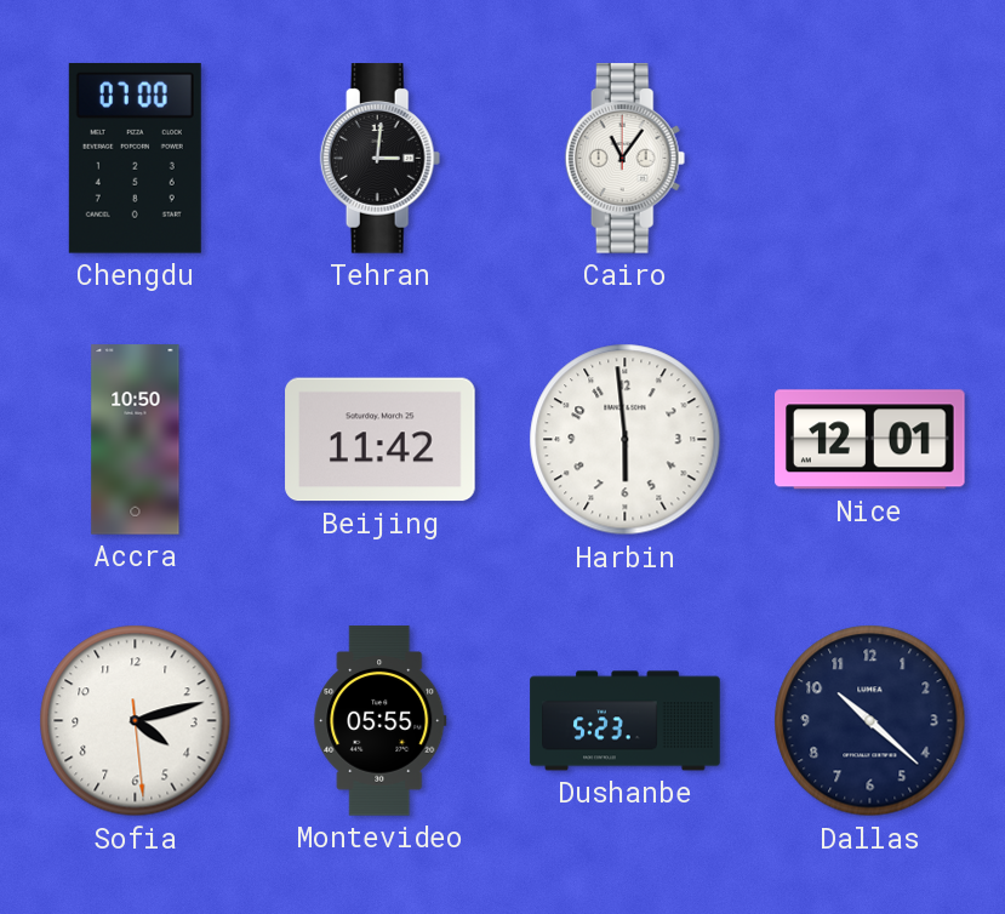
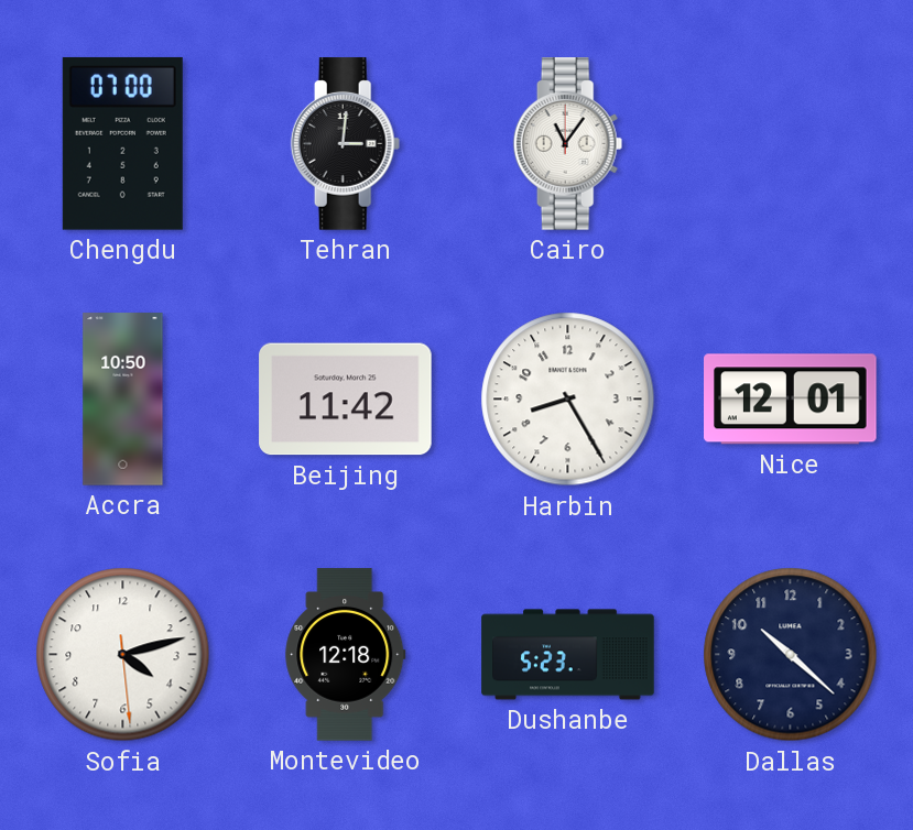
Harbin: 5:59 -> 8:25 (568, 400)
Montevideo: 05:55 -> 12:18 (346, 655)
